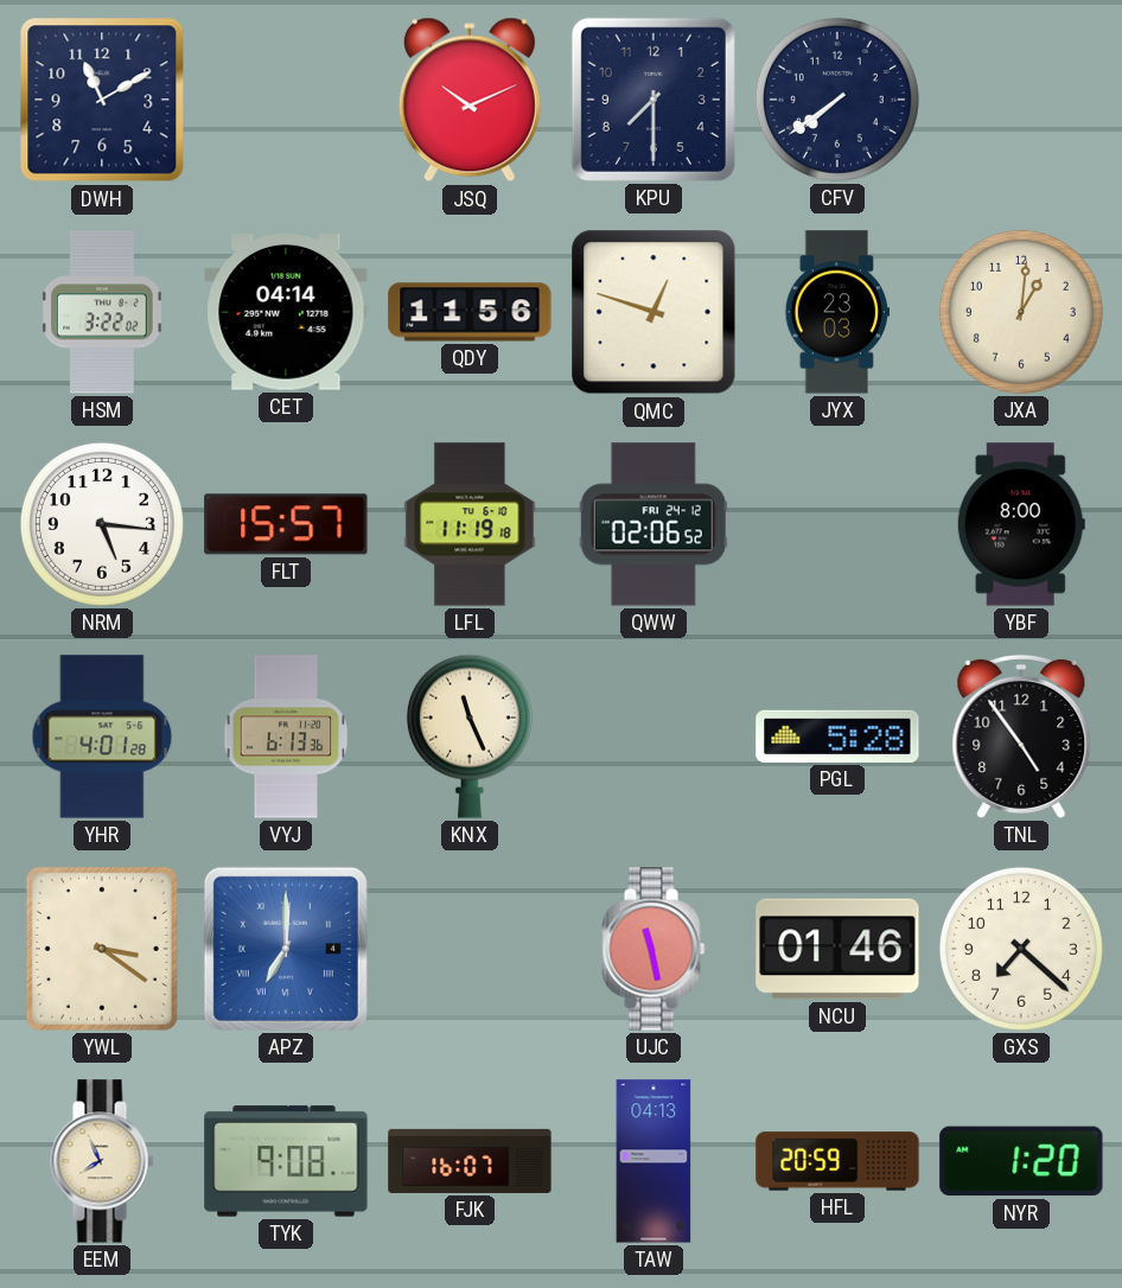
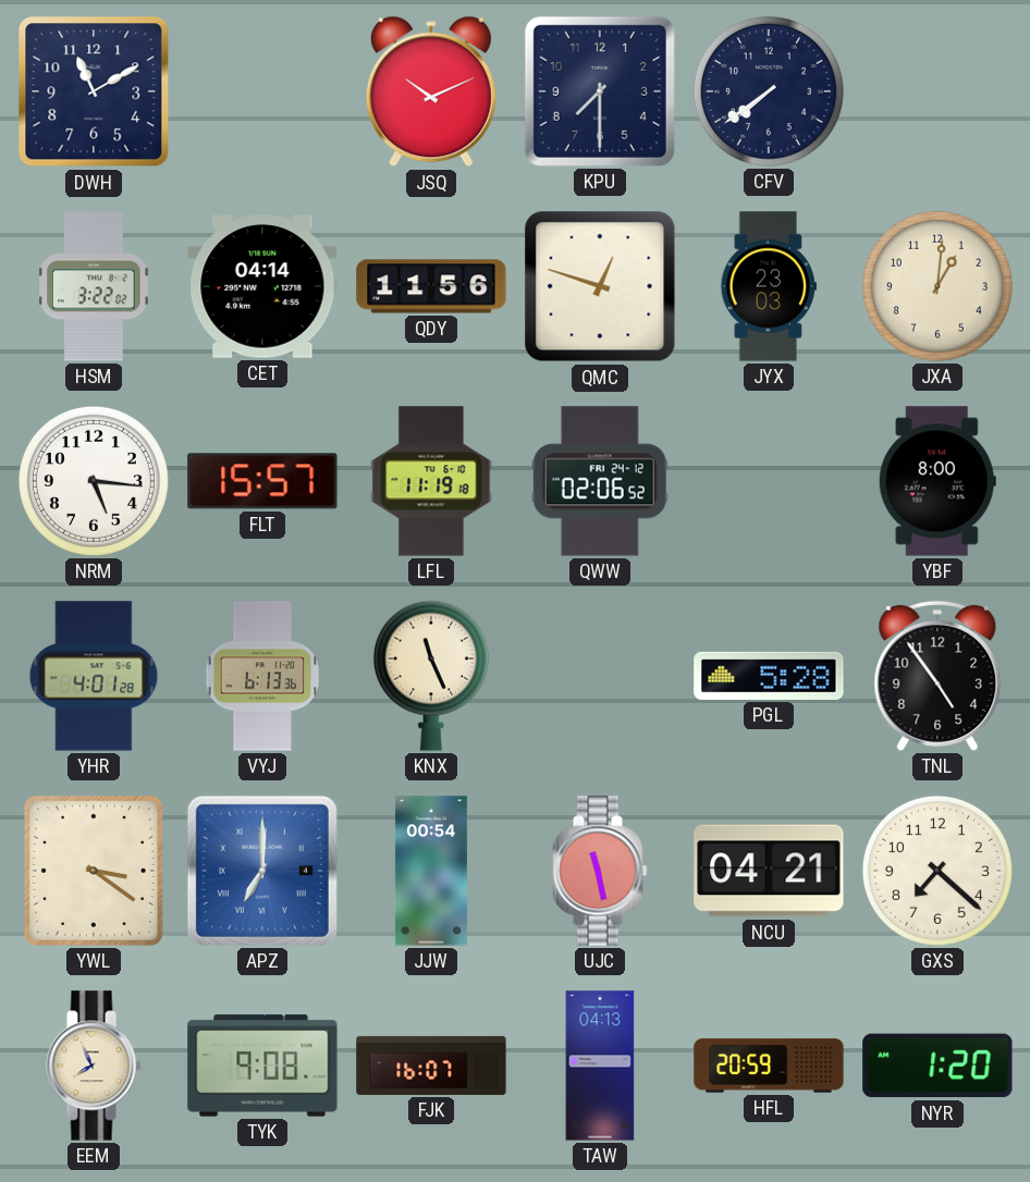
JJW: none -> 00:54 (431, 871)
NCU: 01:46 -> 04:21 (769, 871)
